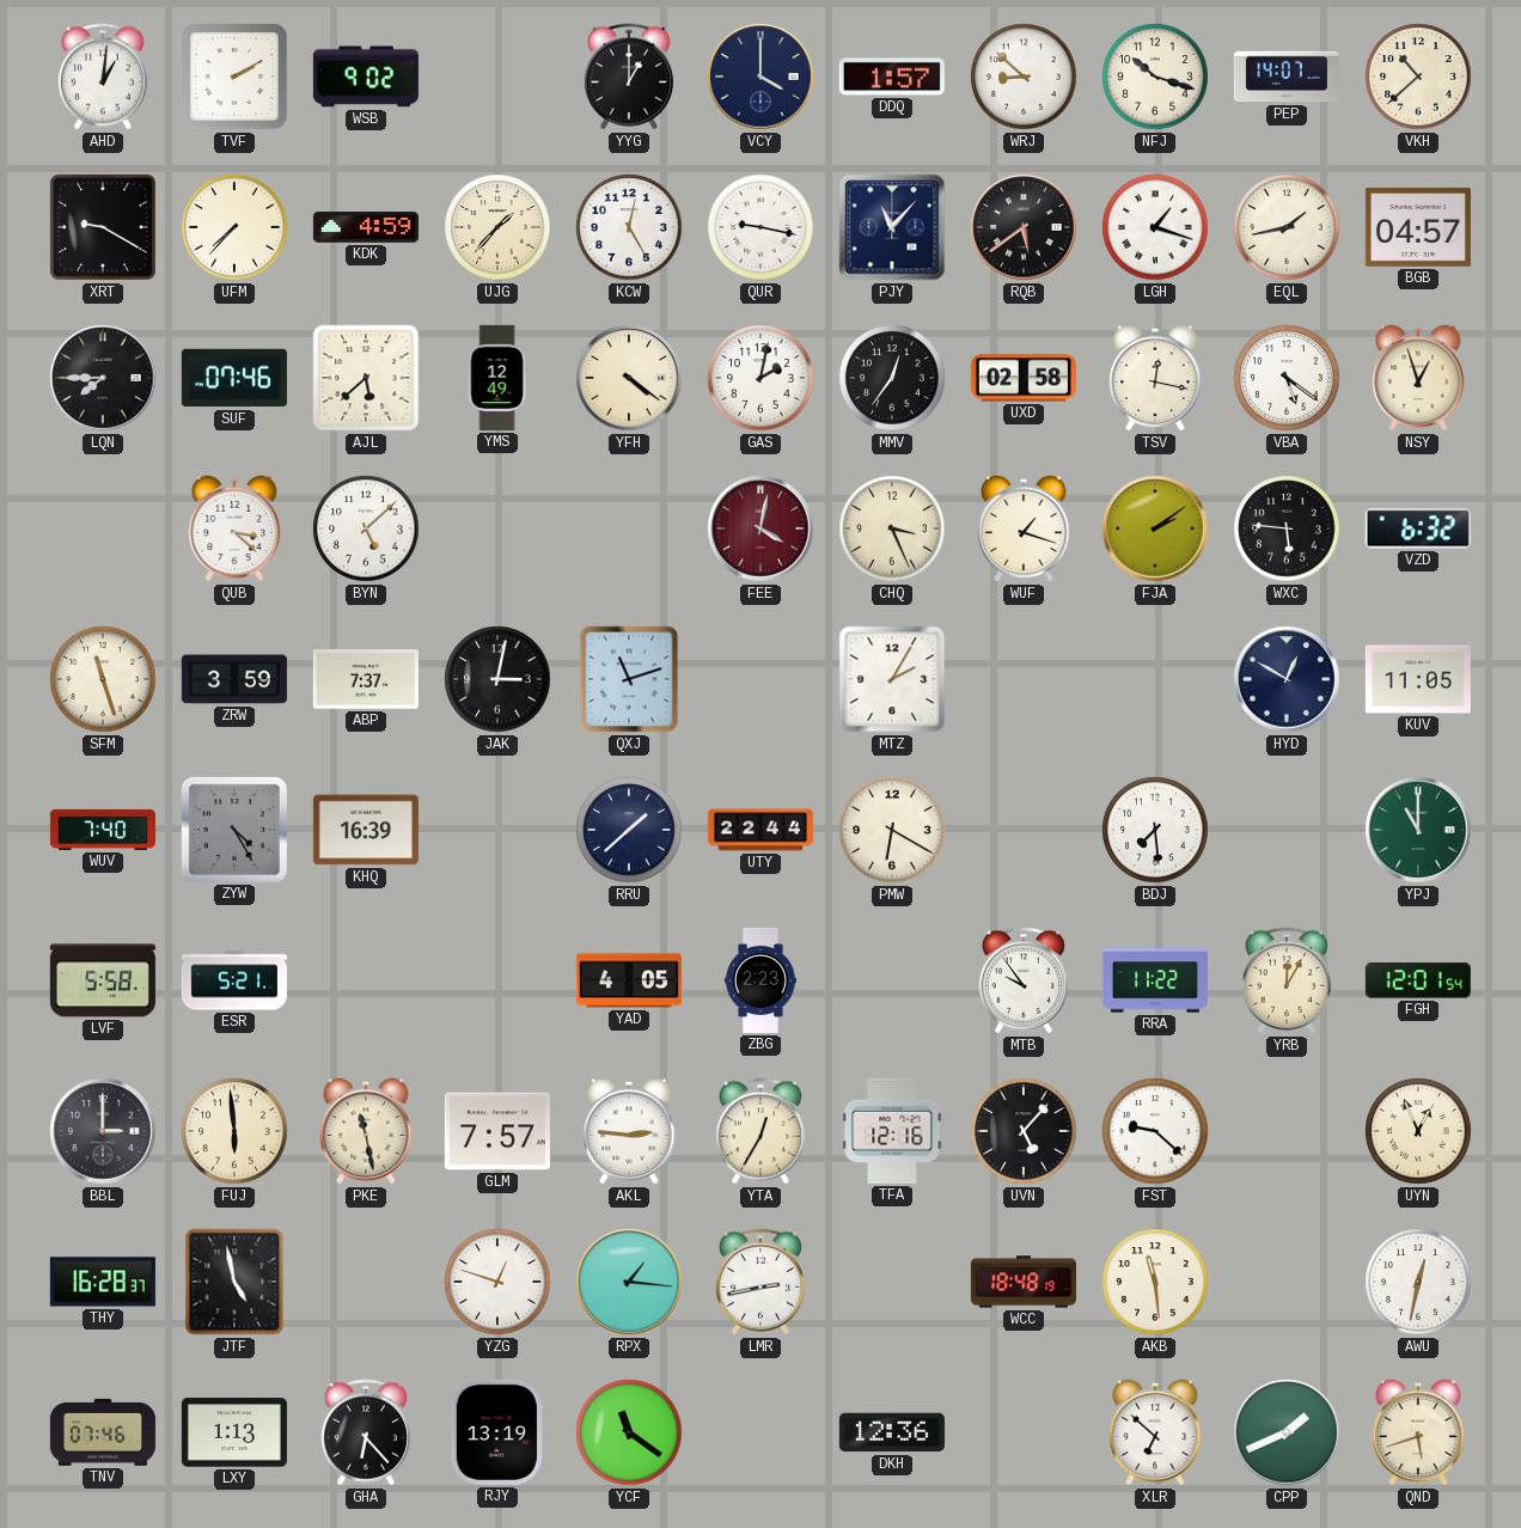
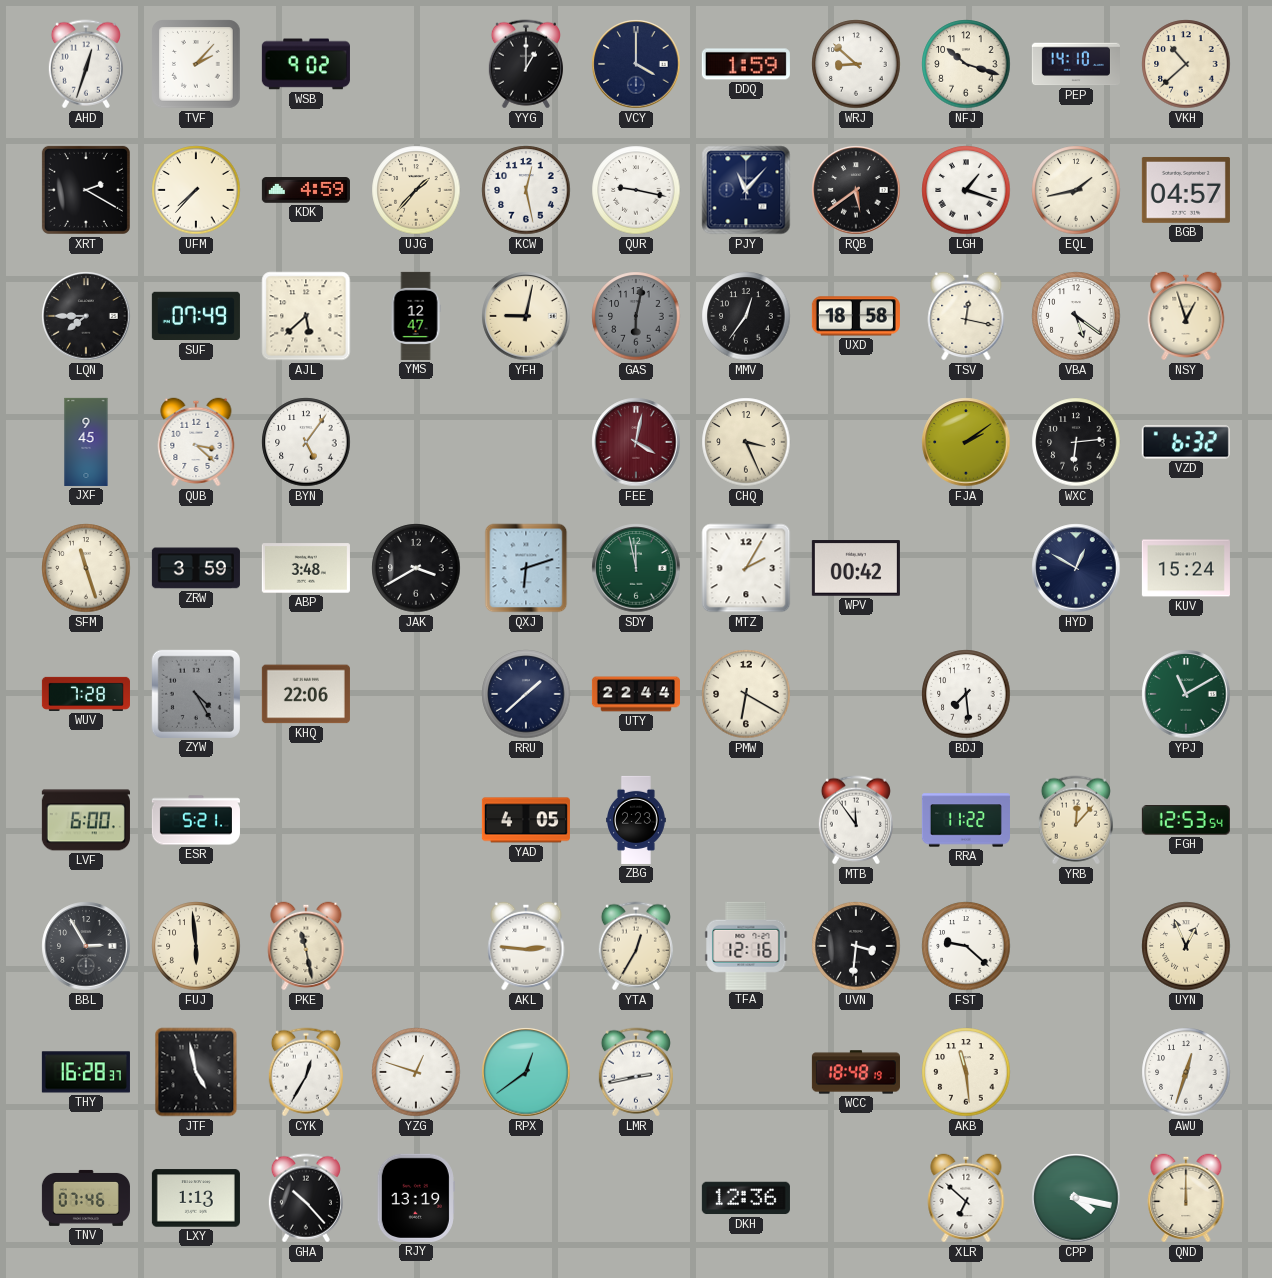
AHD: 1:01 -> 12:33 (86, 64)
TVF: 2:10 -> 2:07 (196, 64)
DDQ: 1:57 -> 1:59 (746, 64)
PEP: 14:07 -> 14:10 (1076, 64)
XRT: 9:20 -> 2:20 (86, 190)
KCW: 12:25 -> 12:28 (526, 190)
SUF: 07:46 -> 07:49 (196, 316)
YMS: 12:49 -> 12:47 (416, 316)
YFH: 4:21 -> 9:02 (526, 316)
GAS: 2:02 -> 6:02 (636, 316)
GAS dial: white -> grey (636, 316)
UXD: 02:58 -> 18:58 (856, 316)
JXF: none -> 9:45 (86, 442)
BYN: 5:08 -> 5:06 (306, 442)
WUF: 1:18 -> none (1024, 528)
WXC: 5:46 -> 6:14 (1076, 442)
ABP: 7:37 -> 3:48 (306, 568)
JAK: 3:02 -> 3:40 (416, 568)
QXJ: 11:12 -> 6:12 (526, 568)
SDY: none -> 11:58 (636, 568)
WPV: none -> 00:42 (856, 568)
KUV: 11:05 -> 15:24 (1186, 568)
WUV: 7:40 -> 7:28 (86, 694)
KHQ: 16:39 -> 22:06 (306, 694)
YPJ: 11:00 -> 11:10 (1186, 694)
LVF: 5:58 -> 6:00 (86, 820)
MTB: 9:54 -> 11:54 (856, 820)
YRB: 12:05 -> 12:07 (1076, 820)
FGH: 12:01 -> 12:53 (1186, 820)
BBL: 3:00 -> 2:55 (86, 946)
GLM: 7:57 -> none (497, 1131)
UVN: 5:07 -> 3:31 (856, 946)
CYK: none -> 12:35 (306, 1072)
RPX: 1:16 -> 12:39 (526, 1072)
AWU: 12:32 -> 12:33 (1186, 1072)
GHA: 6:23 -> 10:23 (306, 1198)
YCF: 11:21 -> none (629, 1432)
CPP: 1:41 -> 4:17 (1076, 1198)
QND: 5:42 -> 12:00 (1186, 1198)
